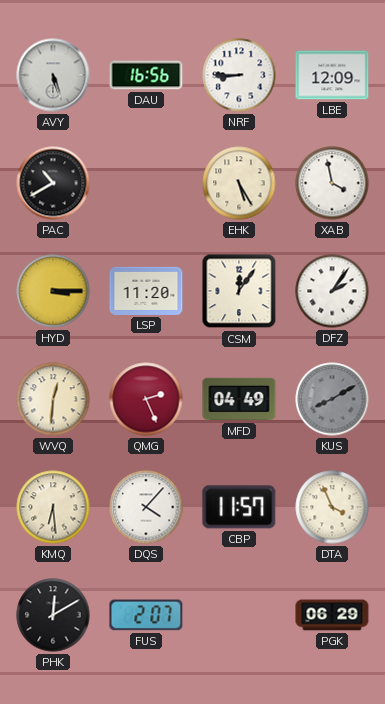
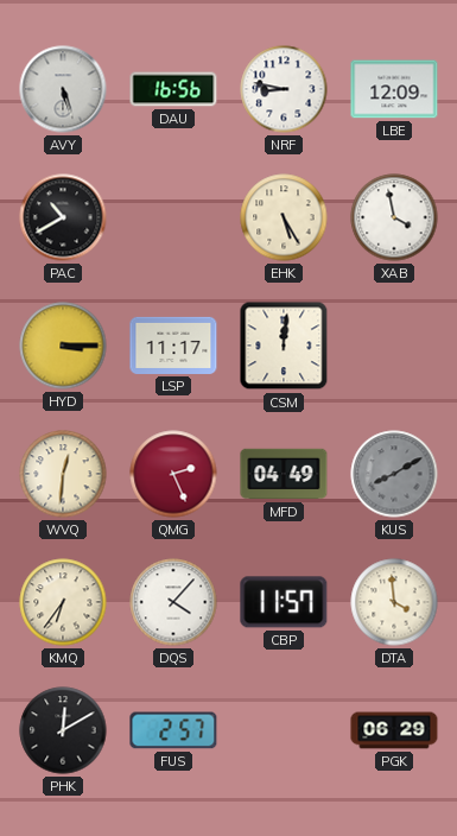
NRF: 8:45 -> 8:47 (284, 89)
LSP: 11:20 -> 11:17 (173, 346)
CSM: 12:06 -> 12:01 (284, 346)
DFZ: 2:06 -> none (332, 291)
KMQ: 6:29 -> 6:36 (63, 602)
DTA: 3:56 -> 3:59 (394, 602)
FUS: 2:07 -> 2:57 (173, 730)
